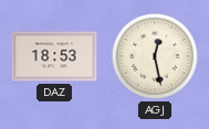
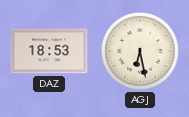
AGJ: 12:28 -> 6:28 (140, 51)
